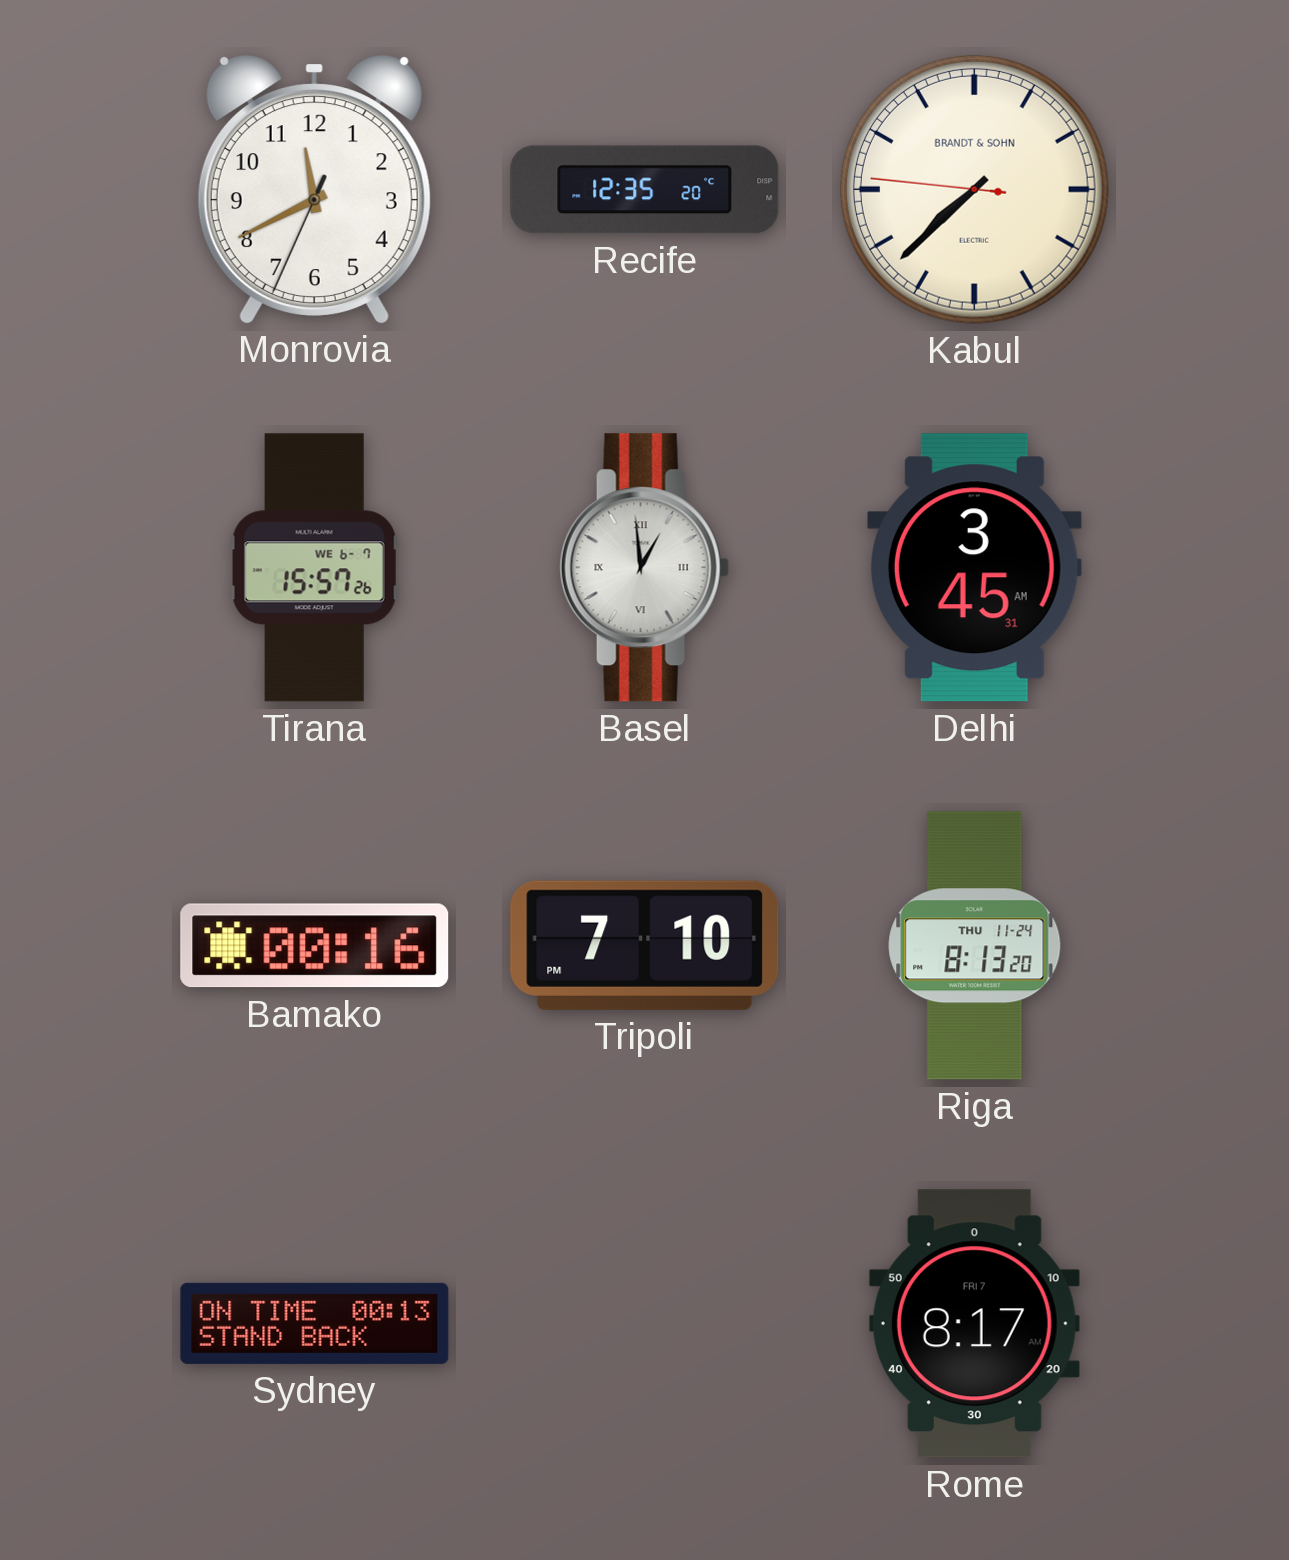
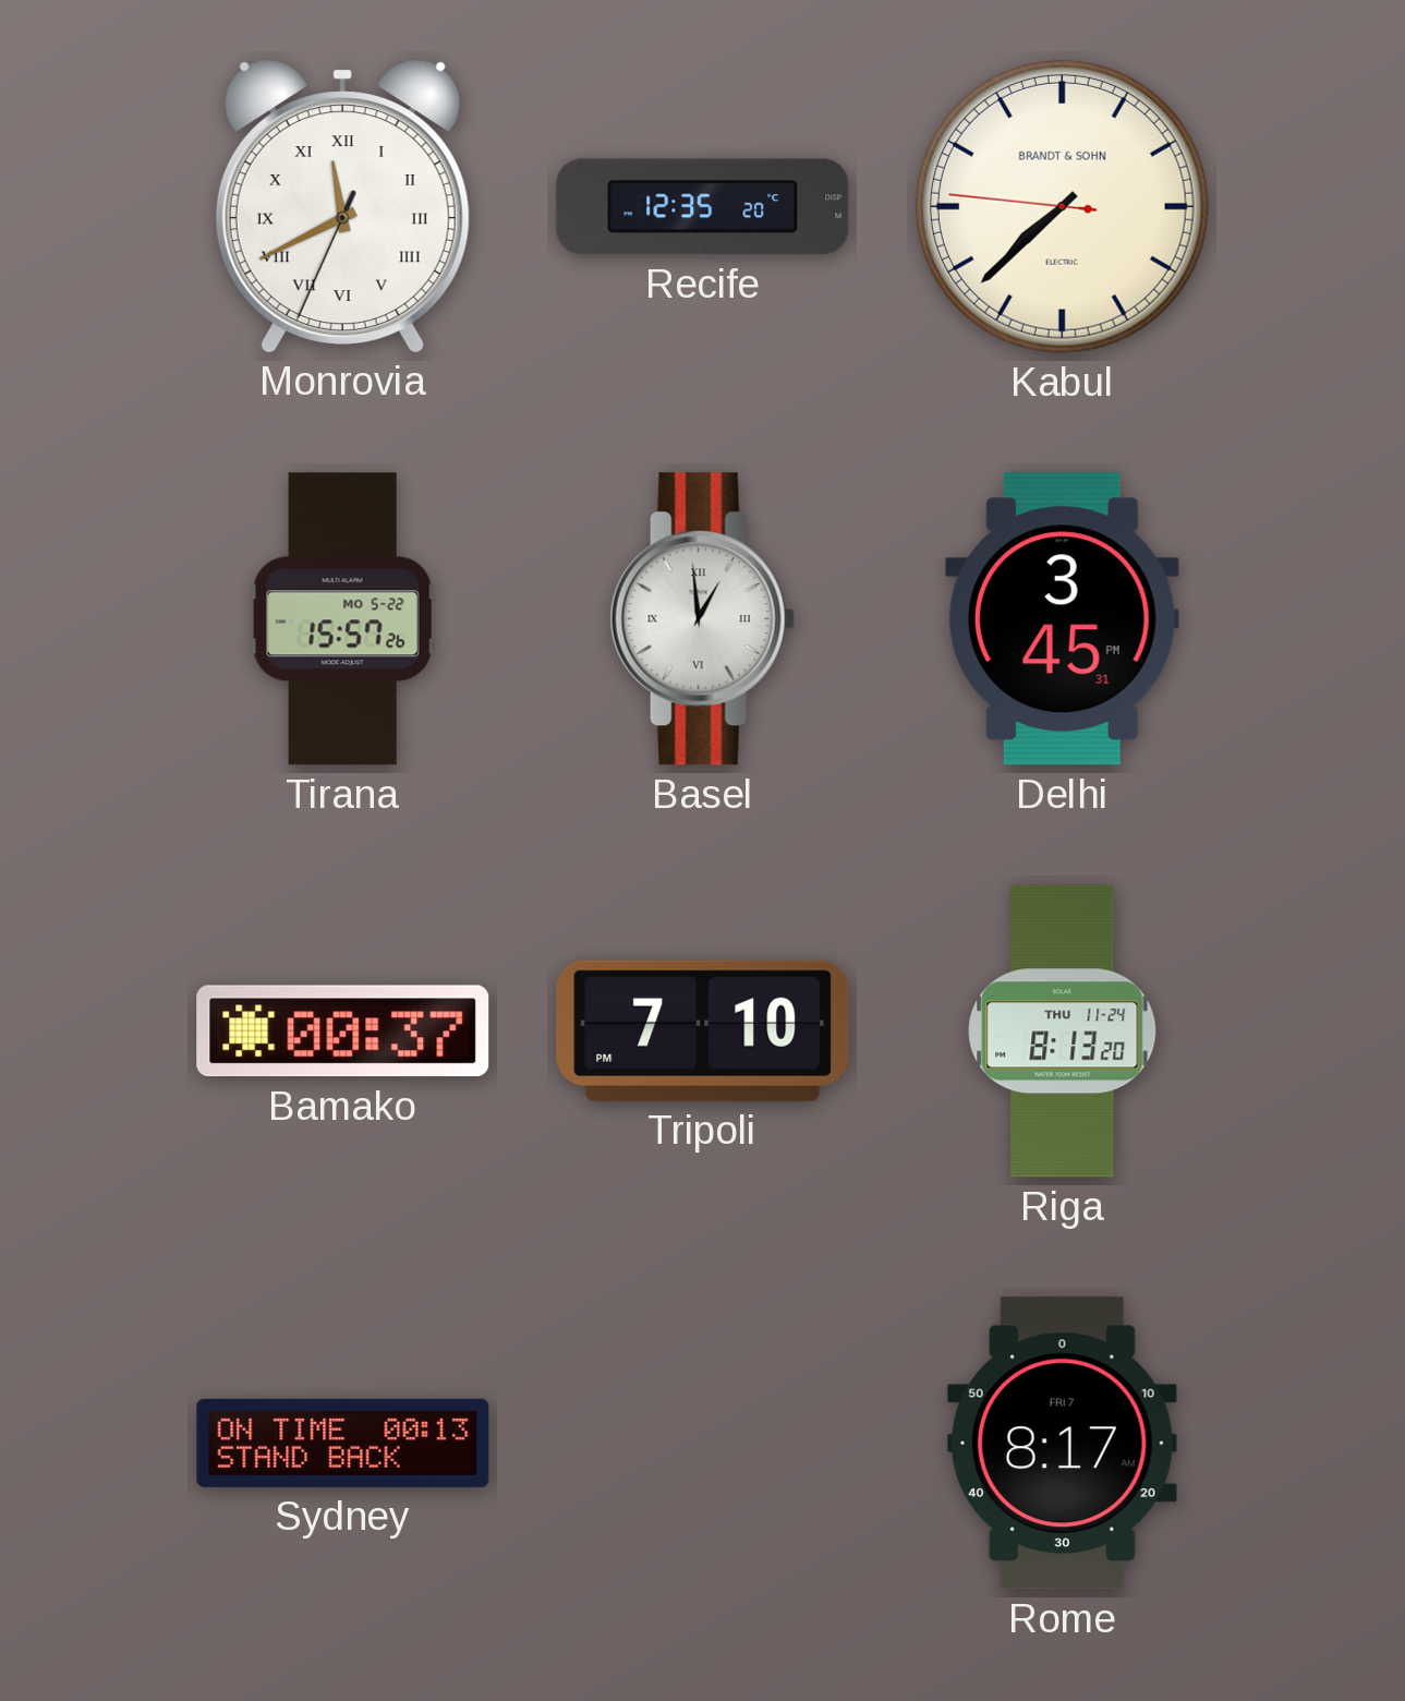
Monrovia numerals: Arabic -> Roman (342, 206)
Tirana date: WE 6-7 -> MO 5-22 (342, 619)
Delhi: 3:45:31 AM -> 3:45:31 PM (1062, 619)
Bamako: 00:16 -> 00:37 (343, 1032)
